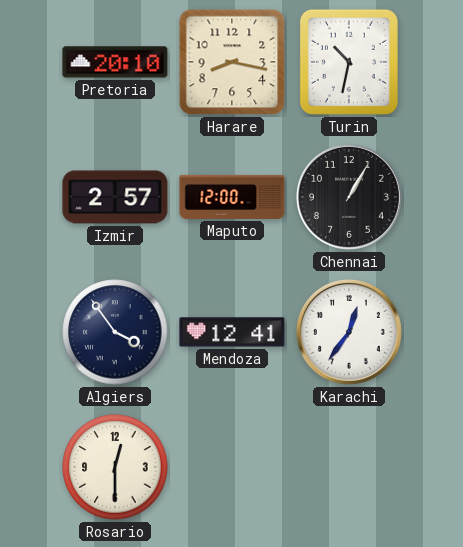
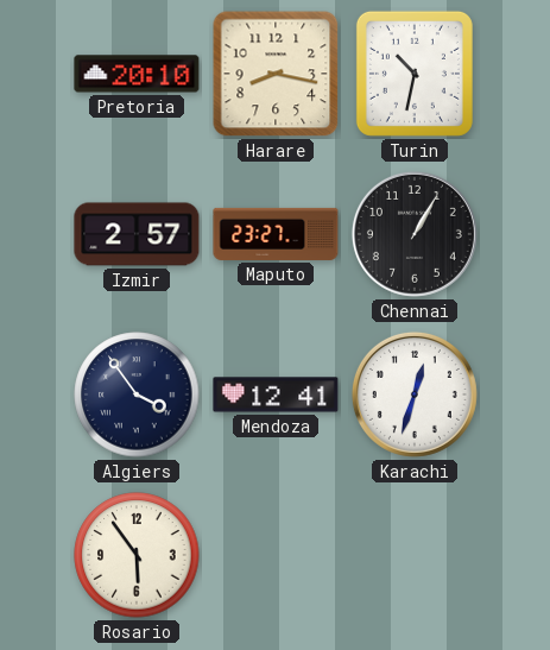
Maputo: 12:00 -> 23:27 (276, 234)
Karachi: 12:36 -> 12:33 (415, 395)
Rosario: 12:30 -> 5:54 (137, 555)
